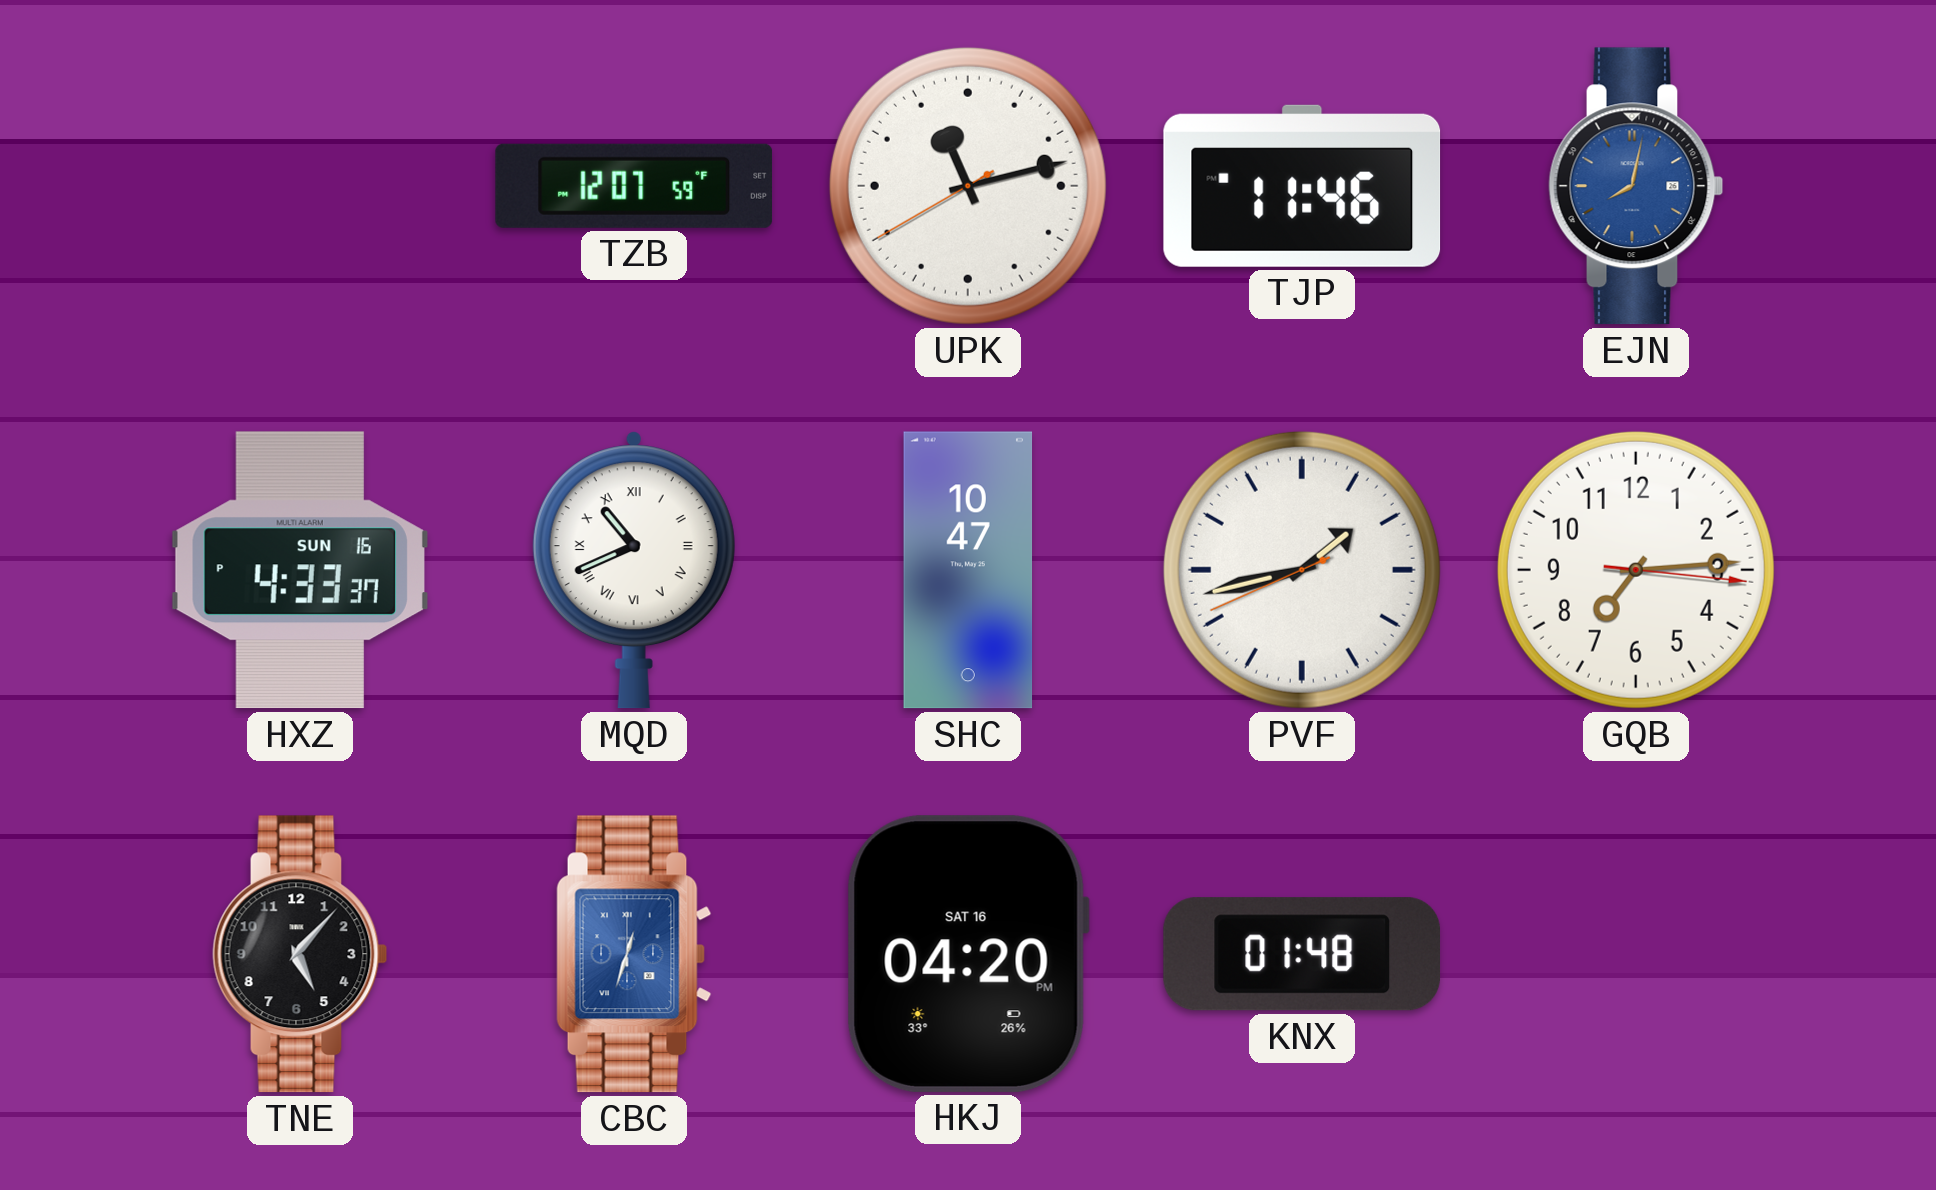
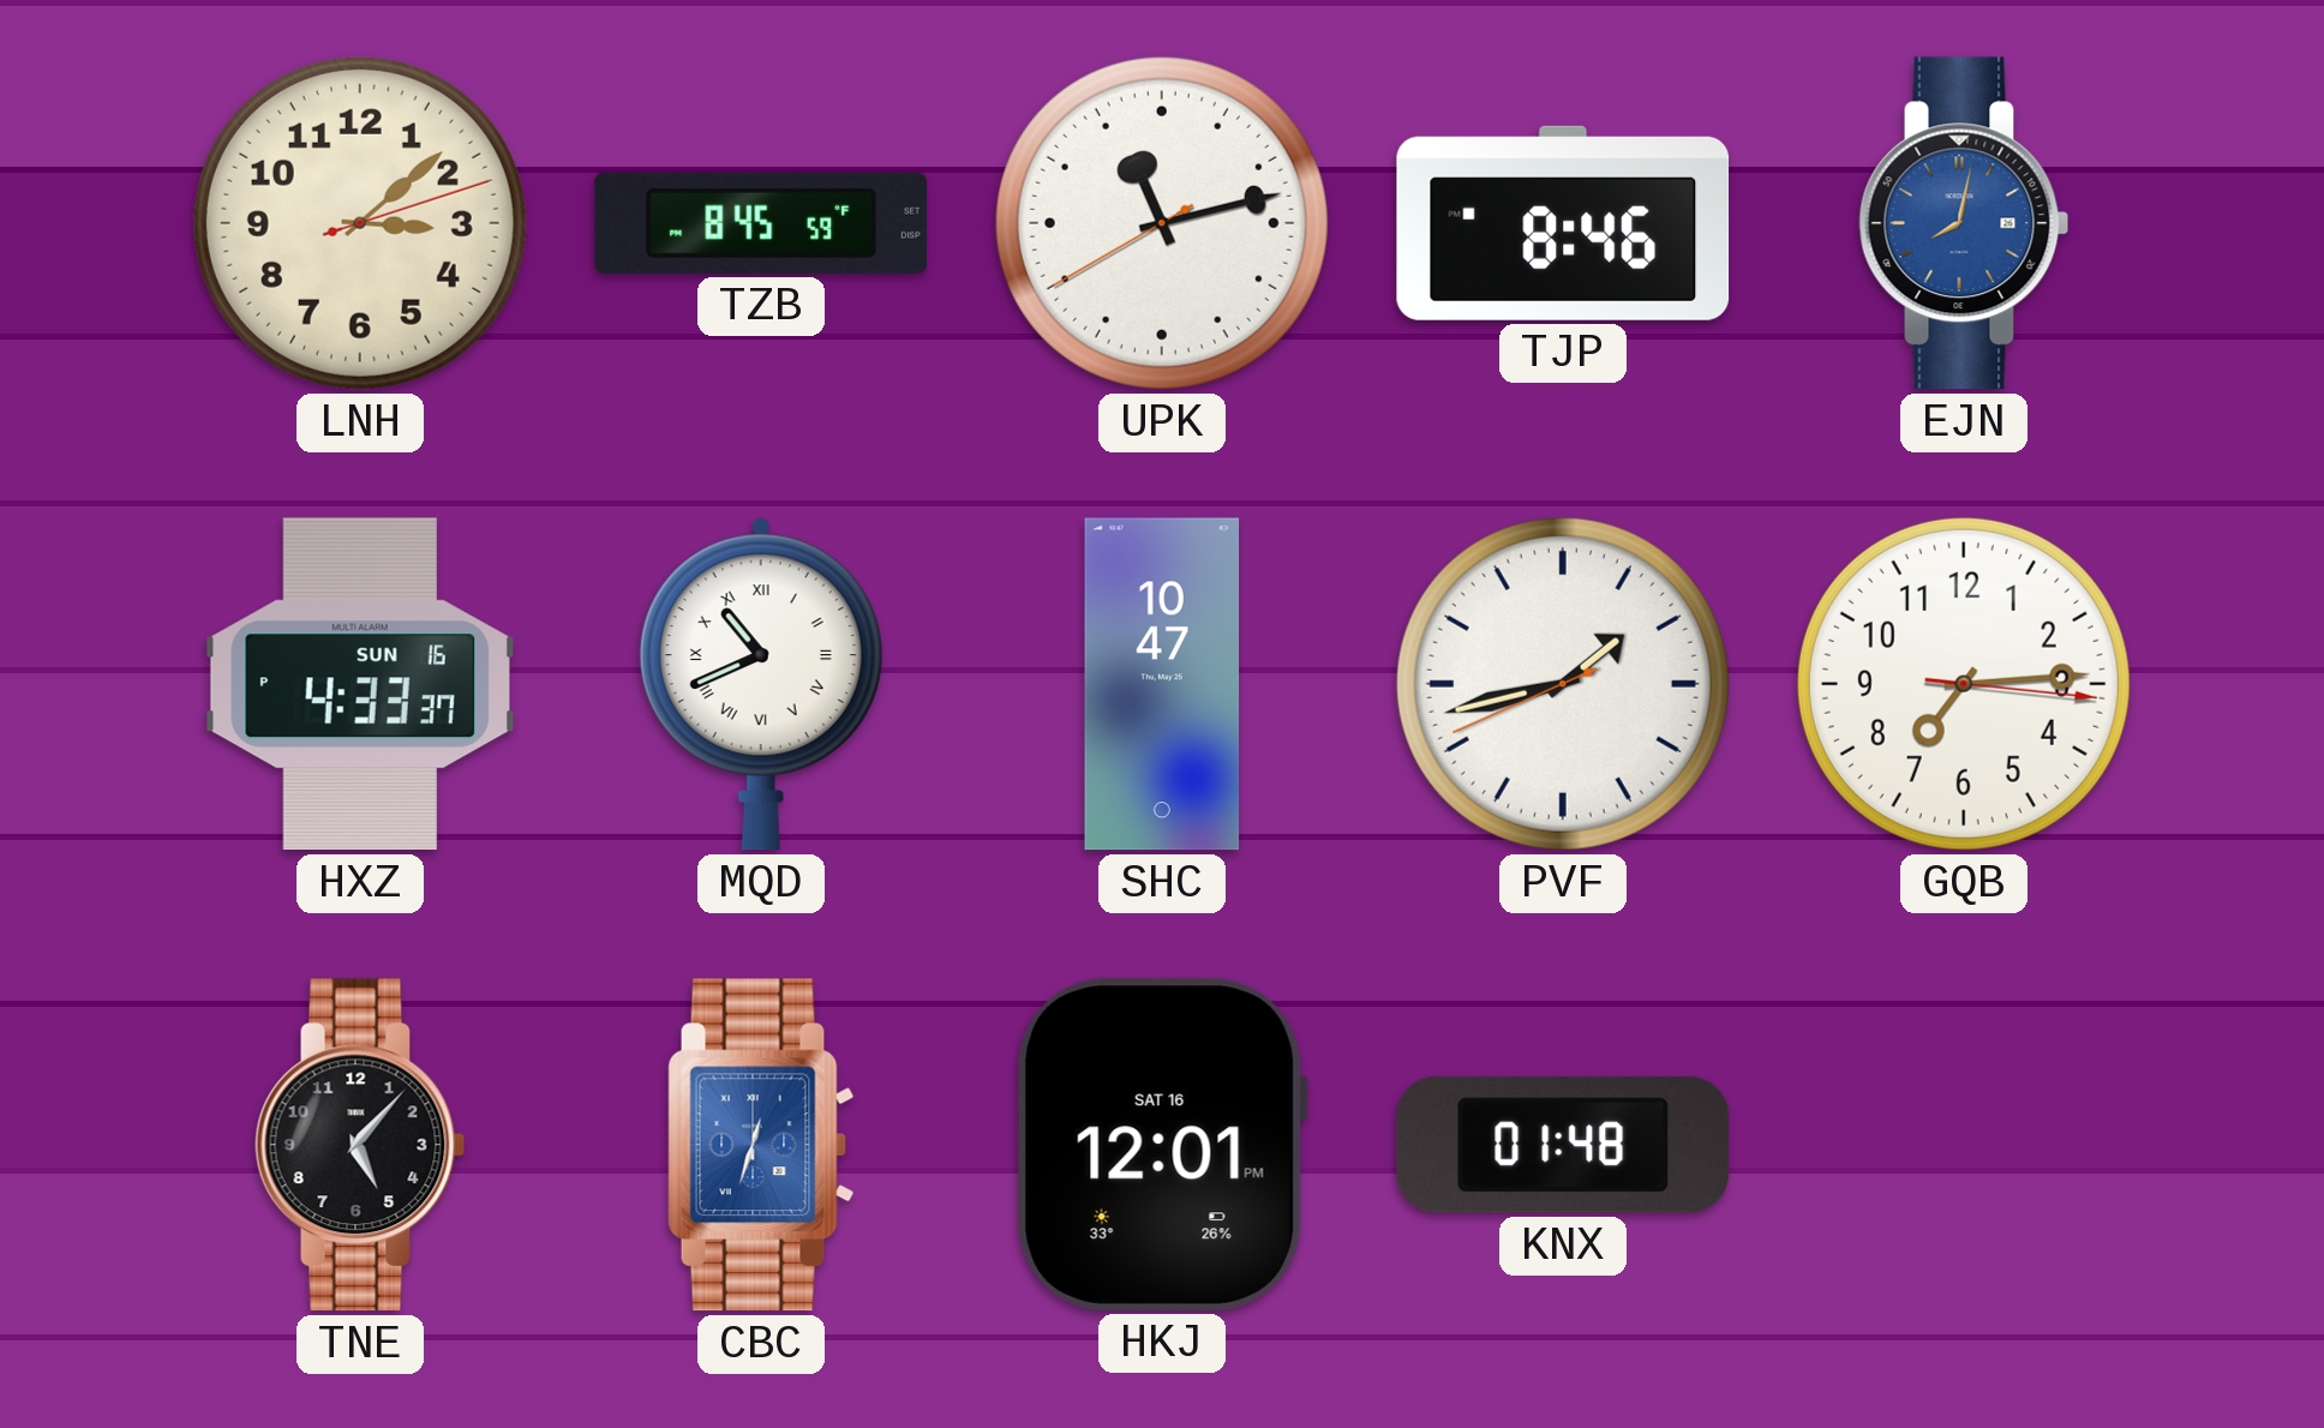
LNH: none -> 3:08 (360, 223)
TZB: 12:07 -> 8:45 (761, 223)
TJP: 11:46 -> 8:46 (1563, 223)
HKJ: 04:20 -> 12:01 (1162, 1145)
